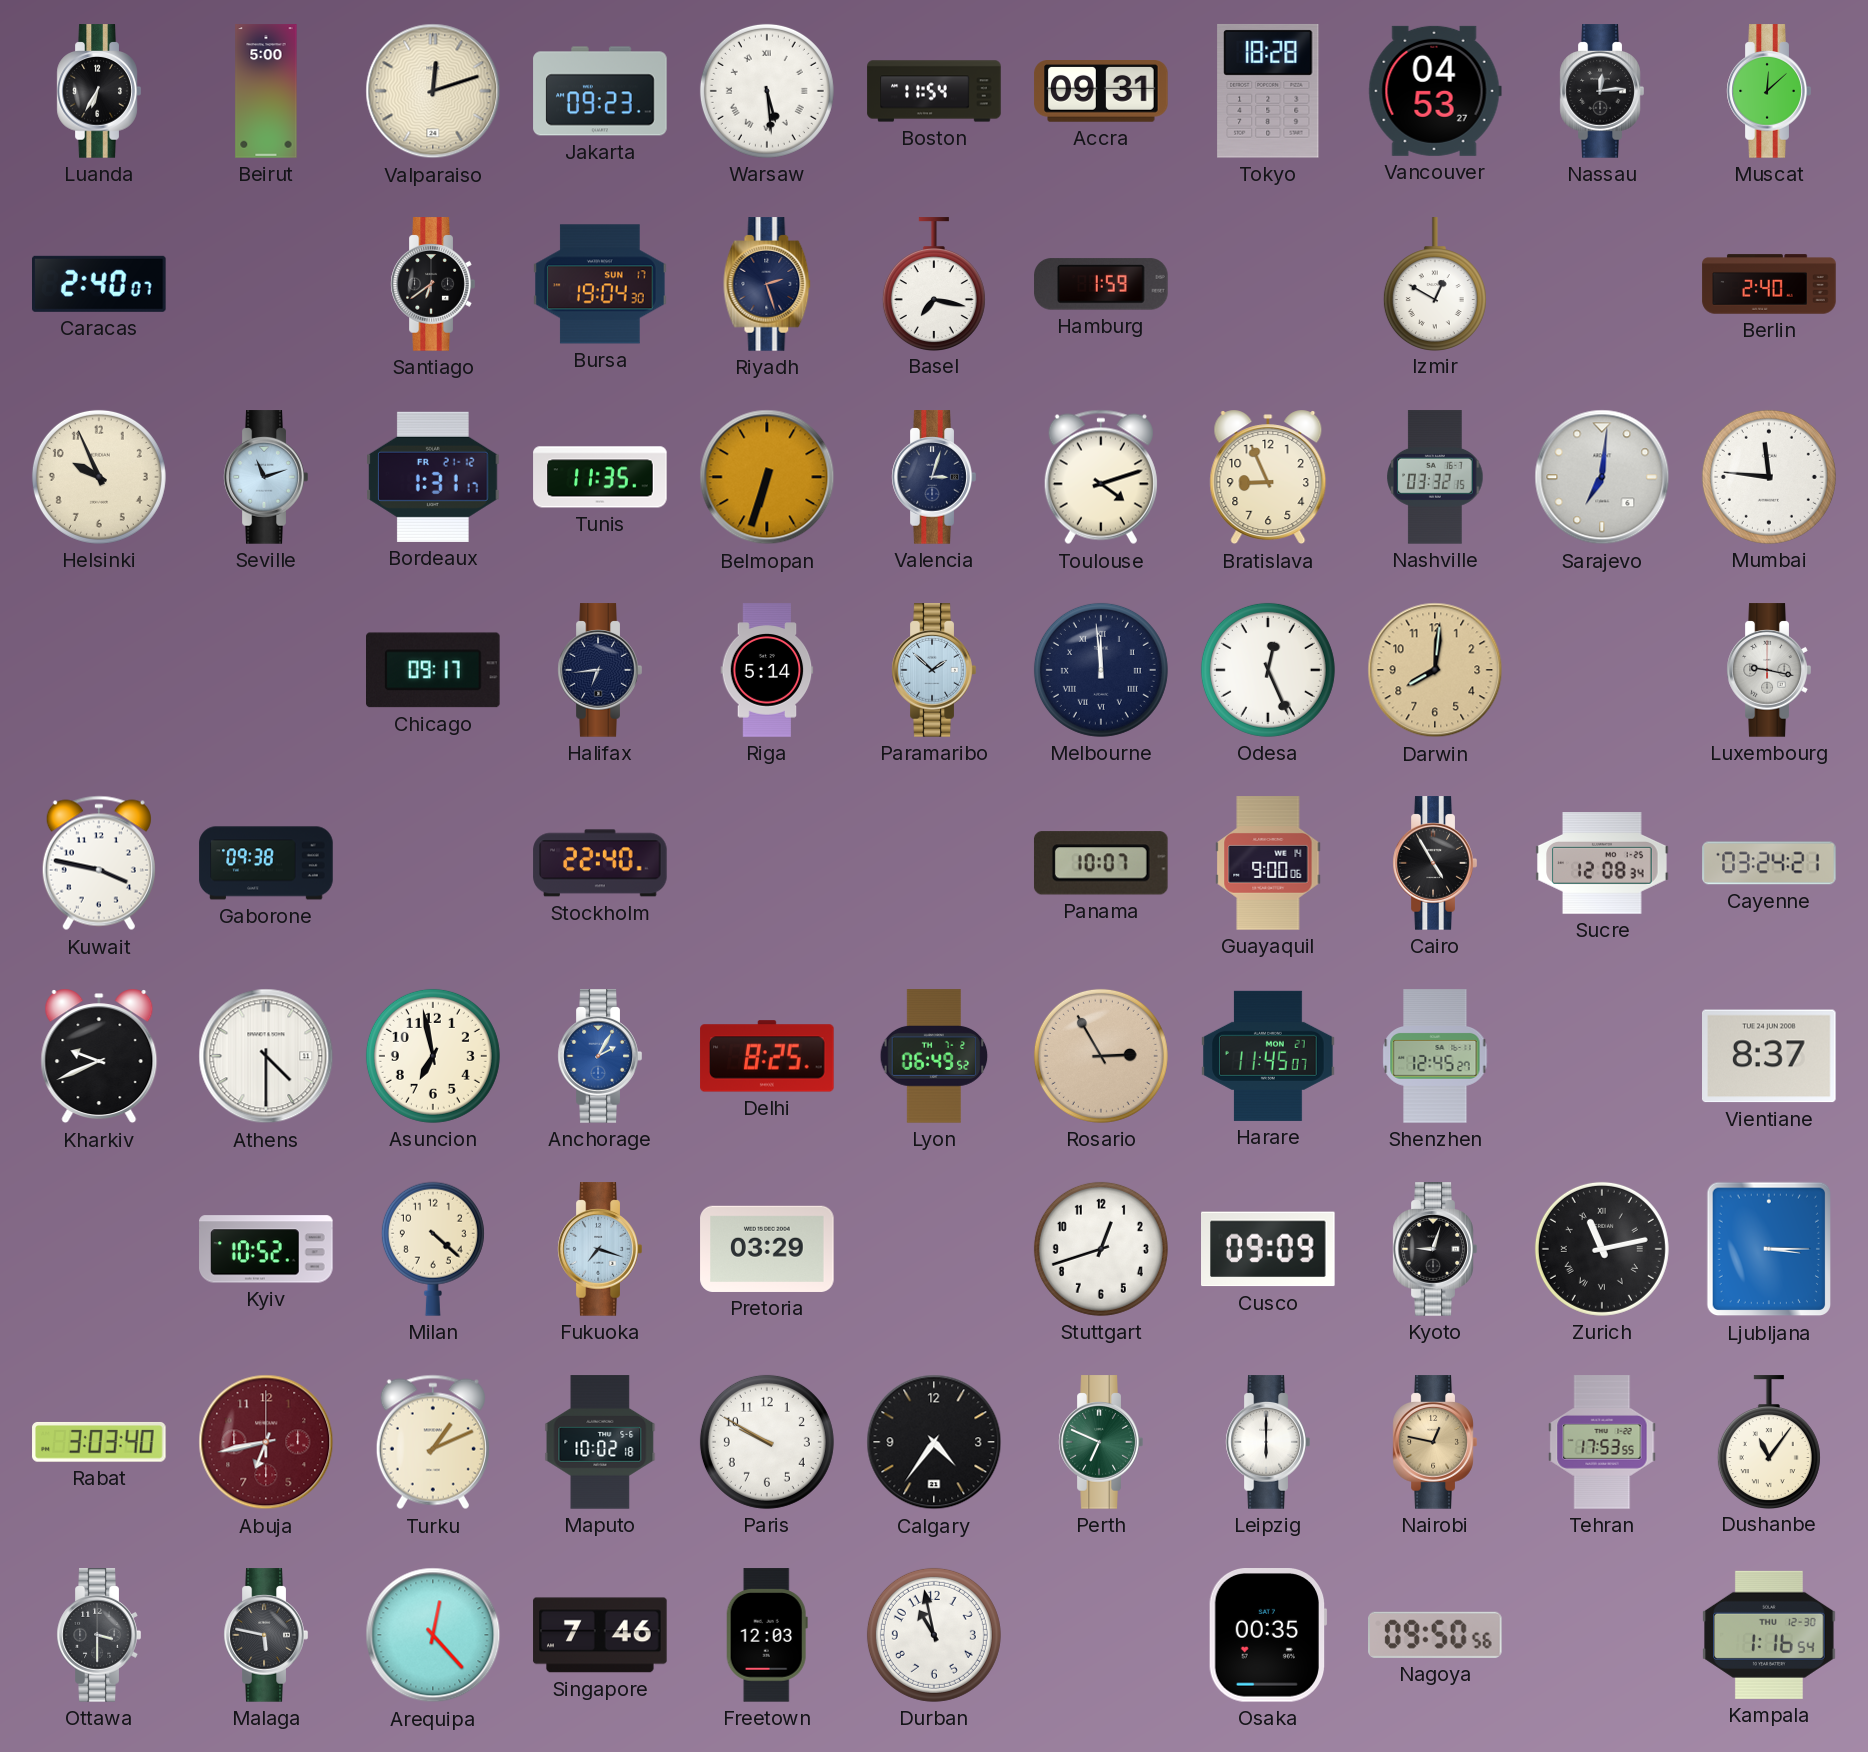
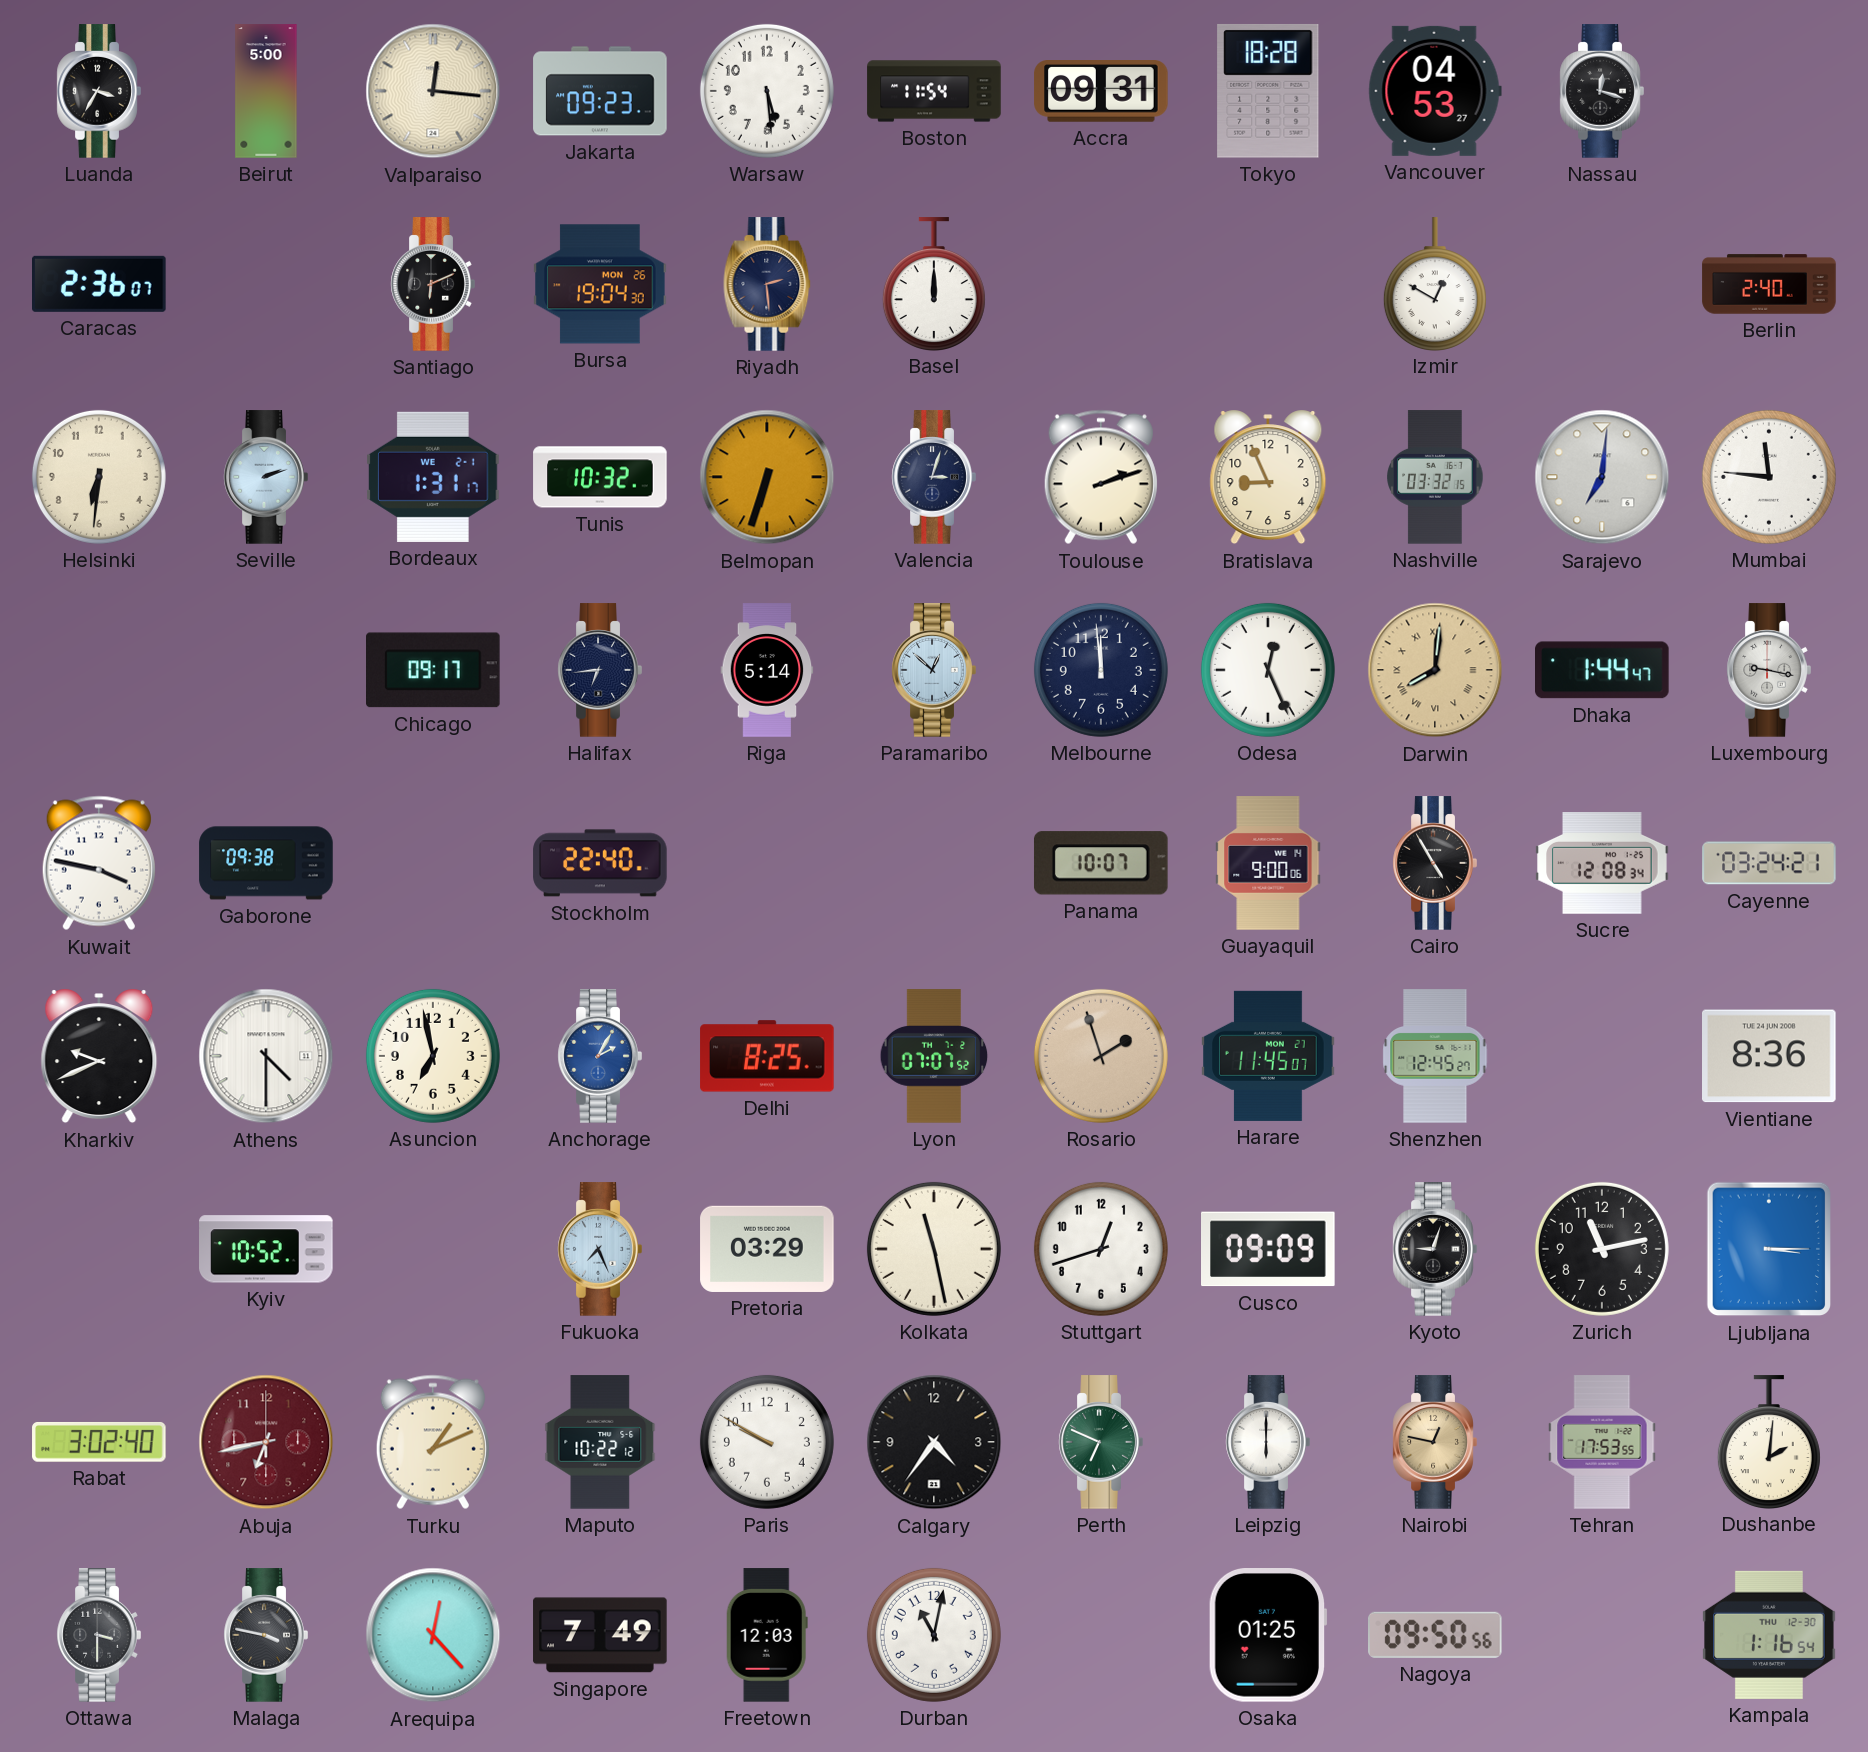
Luanda: 6:35 -> 3:35 (99, 91)
Valparaiso: 12:12 -> 12:16 (433, 91)
Warsaw numerals: Roman -> Arabic (767, 91)
Nassau: 12:14 -> 12:18 (1602, 91)
Muscat: 12:08 -> none (1769, 91)
Caracas: 2:40 -> 2:36 (100, 284)
Santiago: 6:39 -> 6:11 (433, 284)
Bursa date: SUN 17 -> MON 26 (600, 284)
Riyadh: 2:27 -> 2:29 (767, 284)
Basel: 7:17 -> 12:00 (934, 284)
Hamburg: 1:59 -> none (1101, 284)
Helsinki: 9:56 -> 6:31 (99, 477)
Seville: 11:12 -> 2:12 (266, 477)
Bordeaux date: FR 21-12 -> WE 2-1 (433, 477)
Tunis: 11:35 -> 10:32 (600, 477)
Toulouse: 4:12 -> 2:12 (1101, 477)
Paramaribo: 1:52 -> 12:52 (934, 670)
Melbourne numerals: Roman -> Arabic (1101, 670)
Darwin numerals: Arabic -> Roman (1435, 670)
Dhaka: none -> 1:44 (1603, 670)
Lyon: 06:49 -> 07:07 (934, 1056)
Rosario: 2:55 -> 1:57 (1101, 1056)
Vientiane: 8:37 -> 8:36 (1770, 1056)
Milan: 4:22 -> none (433, 1249)
Fukuoka: 7:18 -> 7:26 (600, 1249)
Kolkata: none -> 11:28 (934, 1249)
Zurich numerals: Roman -> Arabic (1602, 1249)
Rabat: 3:03 -> 3:02 (99, 1442)
Maputo: 10:02 -> 10:22 (600, 1442)
Dushanbe: 11:06 -> 2:01 (1769, 1442)
Malaga: 5:47 -> 3:47 (266, 1635)
Singapore: 7:46 -> 7:49 (600, 1635)
Durban: 10:58 -> 11:02 (934, 1635)
Osaka: 00:35 -> 01:25 (1268, 1636)
